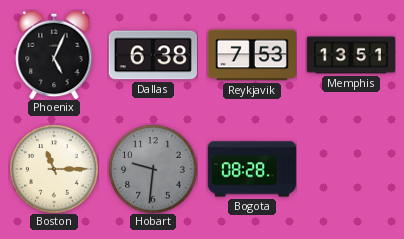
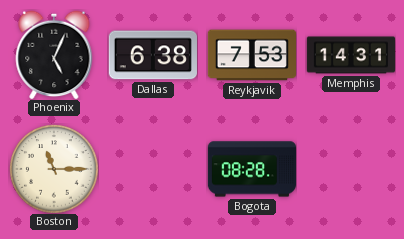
Memphis: 13:51 -> 14:31 (350, 55)
Hobart: 9:31 -> none (153, 169)
